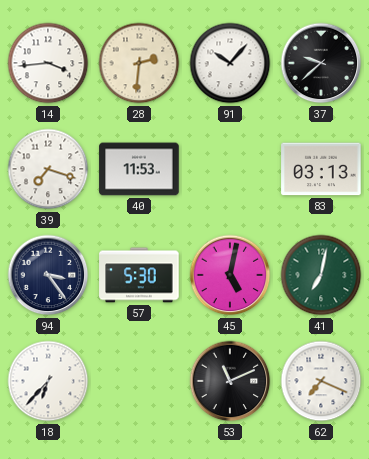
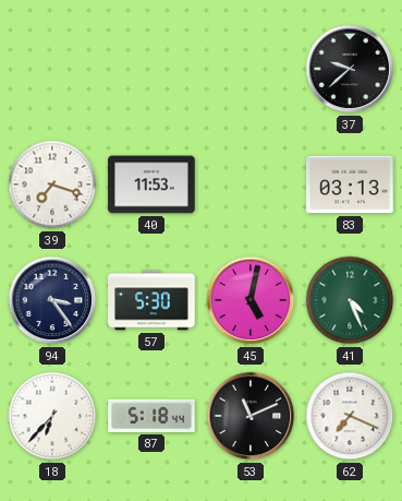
14: 3:44 -> none (48, 63)
28: 2:31 -> none (139, 63)
91: 10:07 -> none (230, 63)
41: 7:02 -> 4:26 (350, 300)
87: none -> 5:18 (151, 416)
